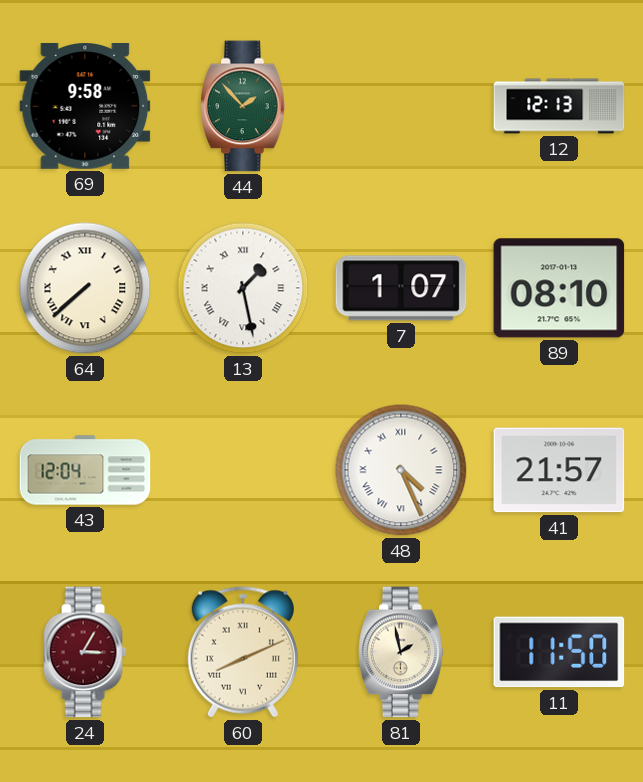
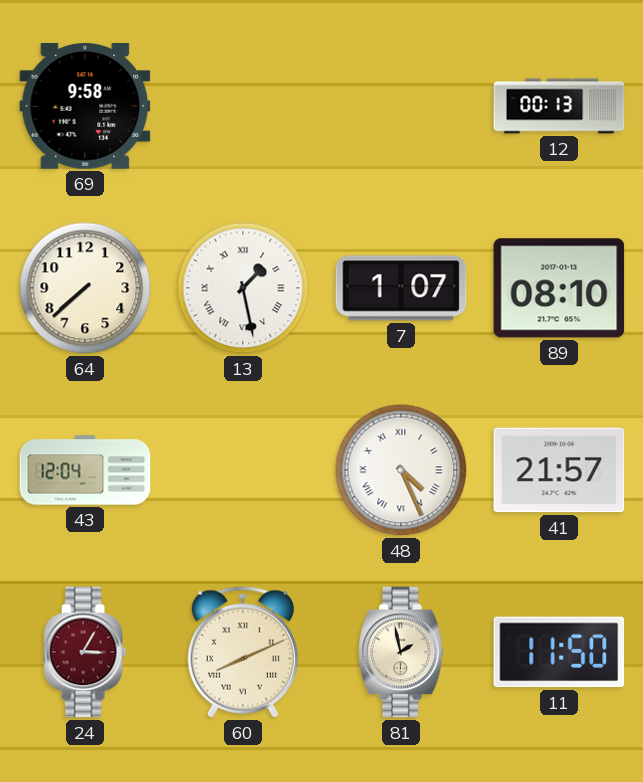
44: 1:53 -> none (244, 106)
12: 12:13 -> 00:13 (559, 106)
64 numerals: Roman -> Arabic (85, 288)
